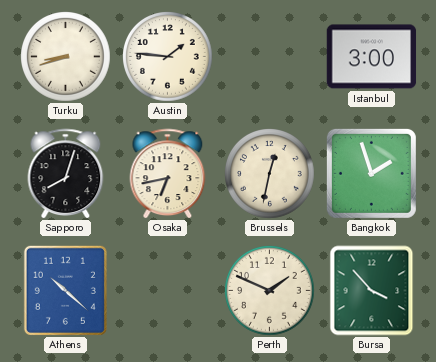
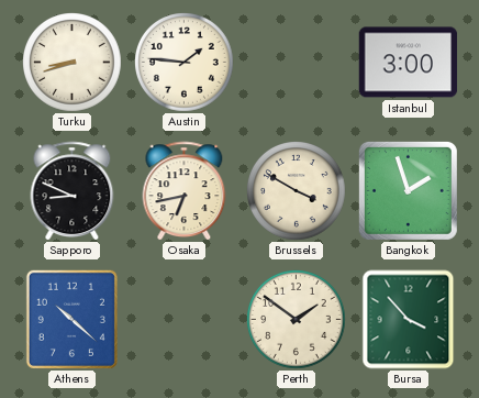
Sapporo: 8:03 -> 8:49 (73, 191)
Brussels: 12:32 -> 3:50 (297, 191)
Perth: 1:49 -> 1:51 (297, 320)
